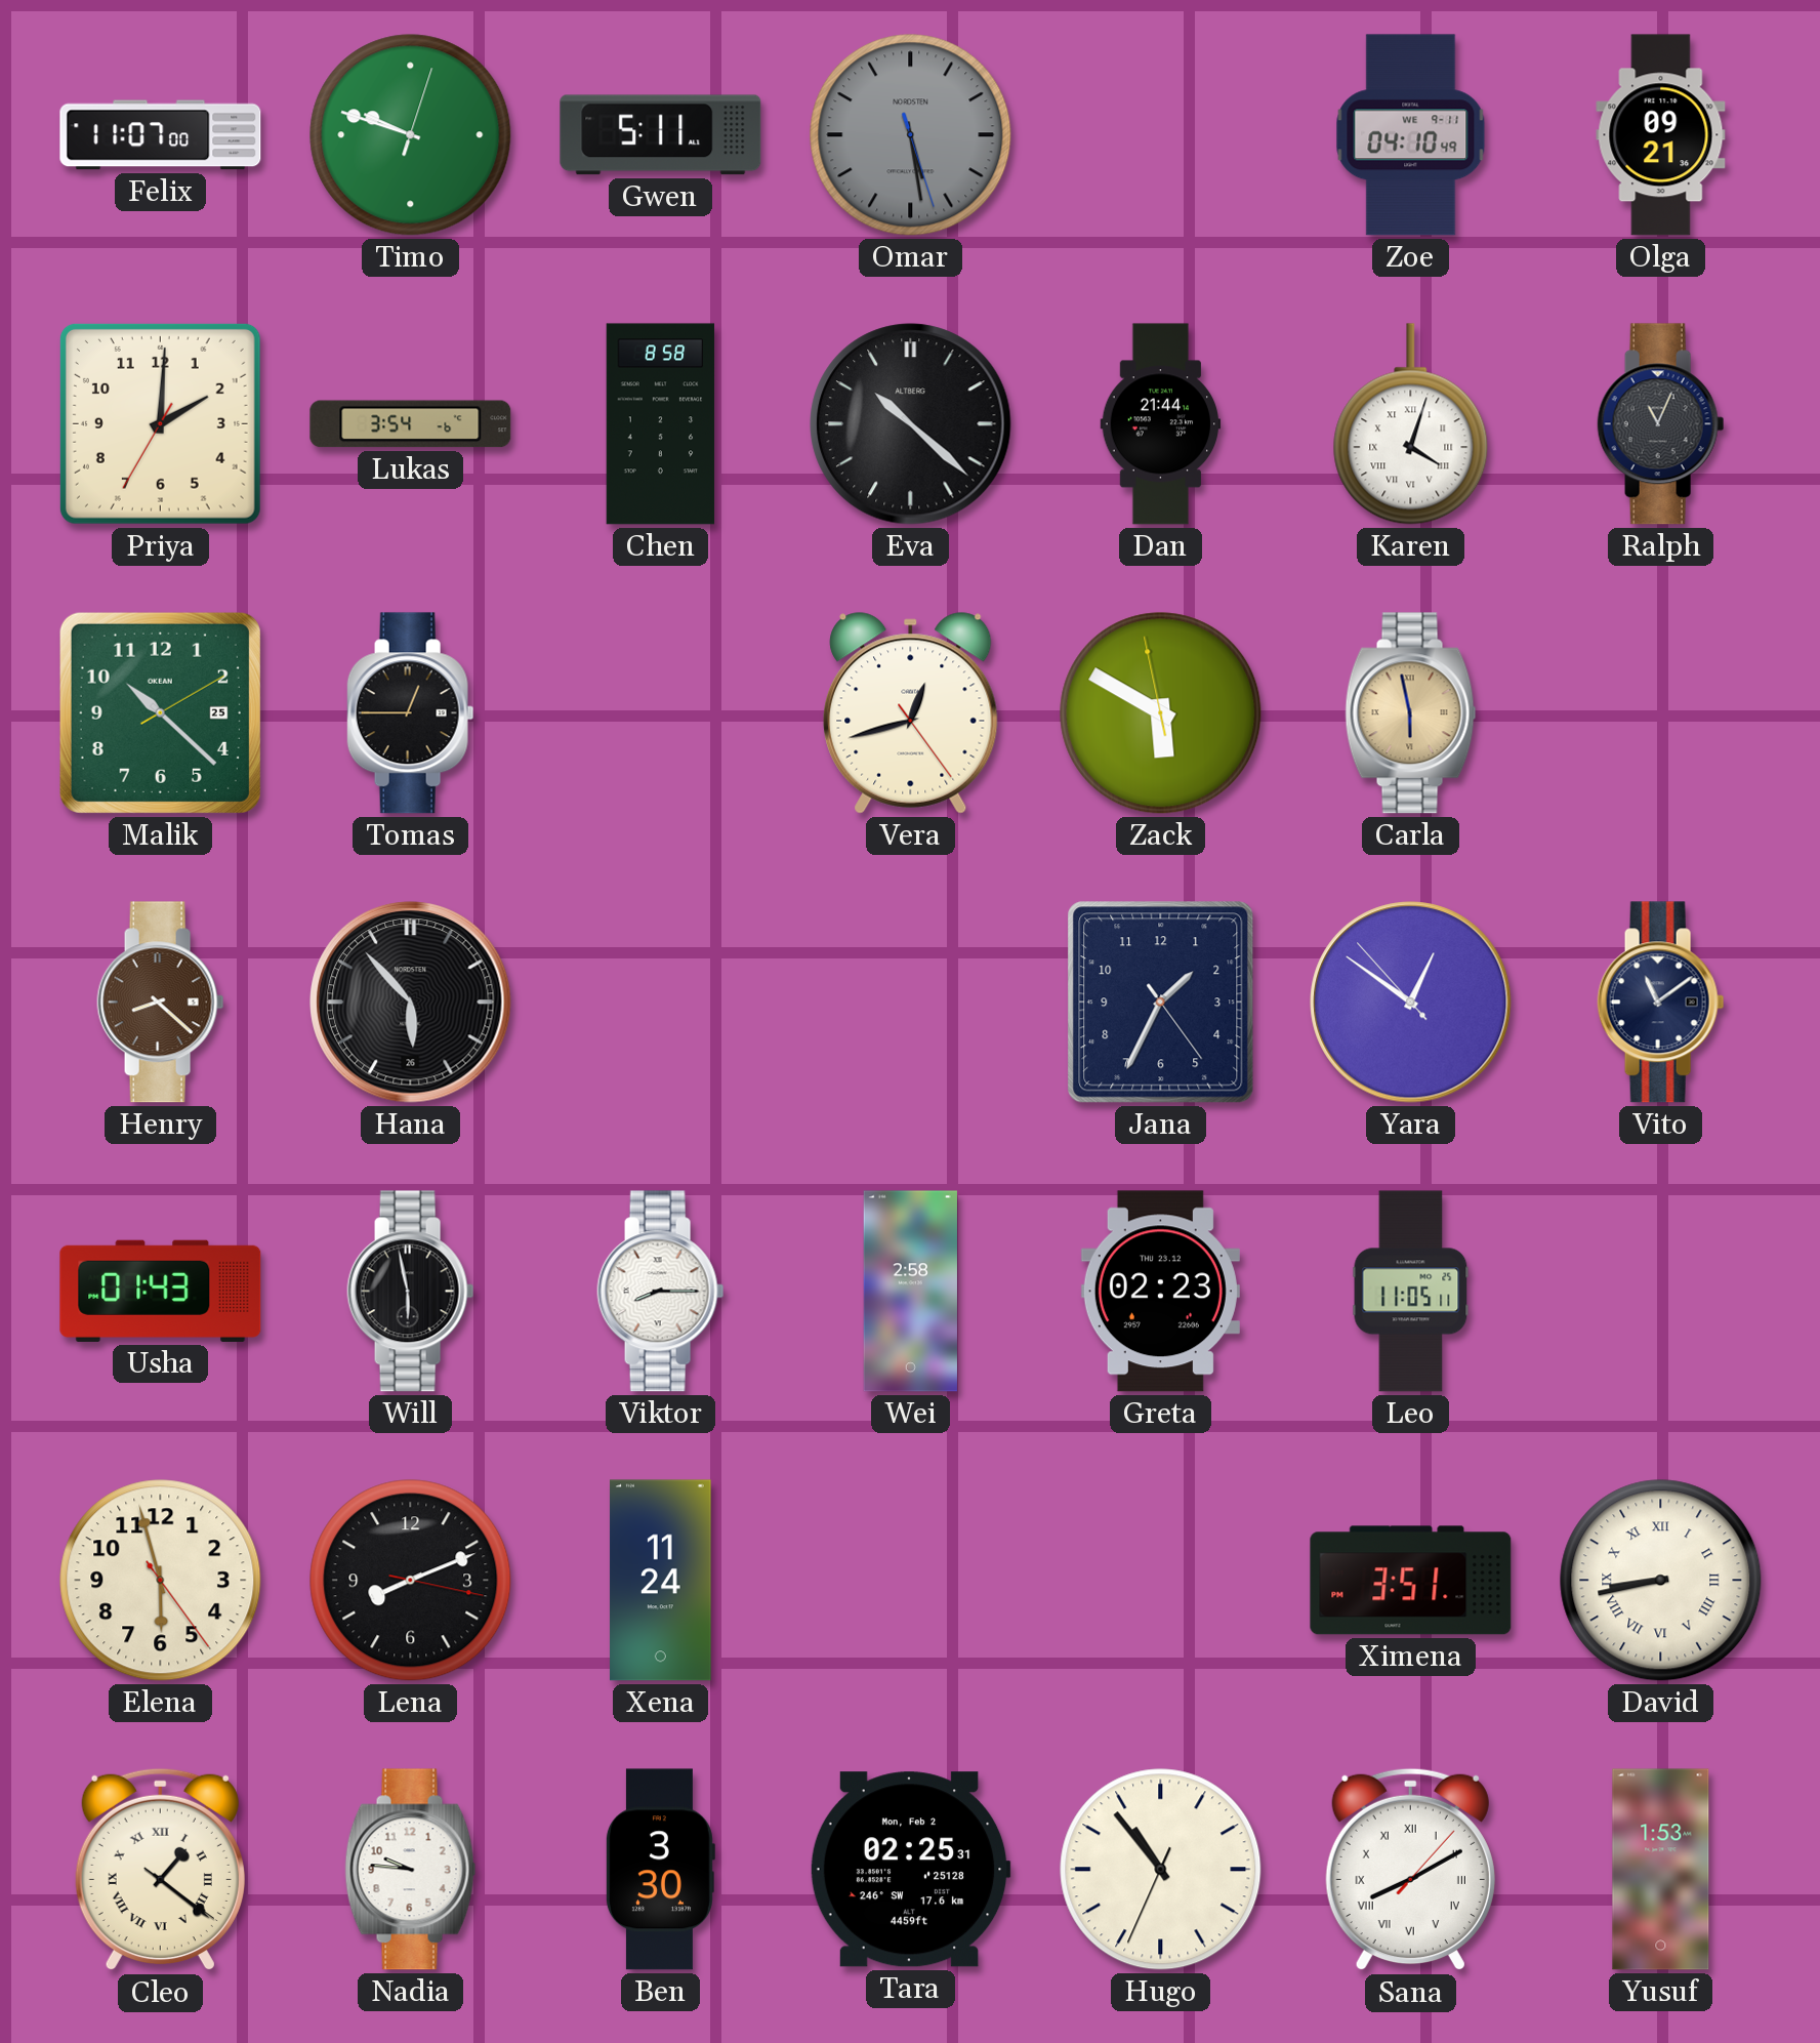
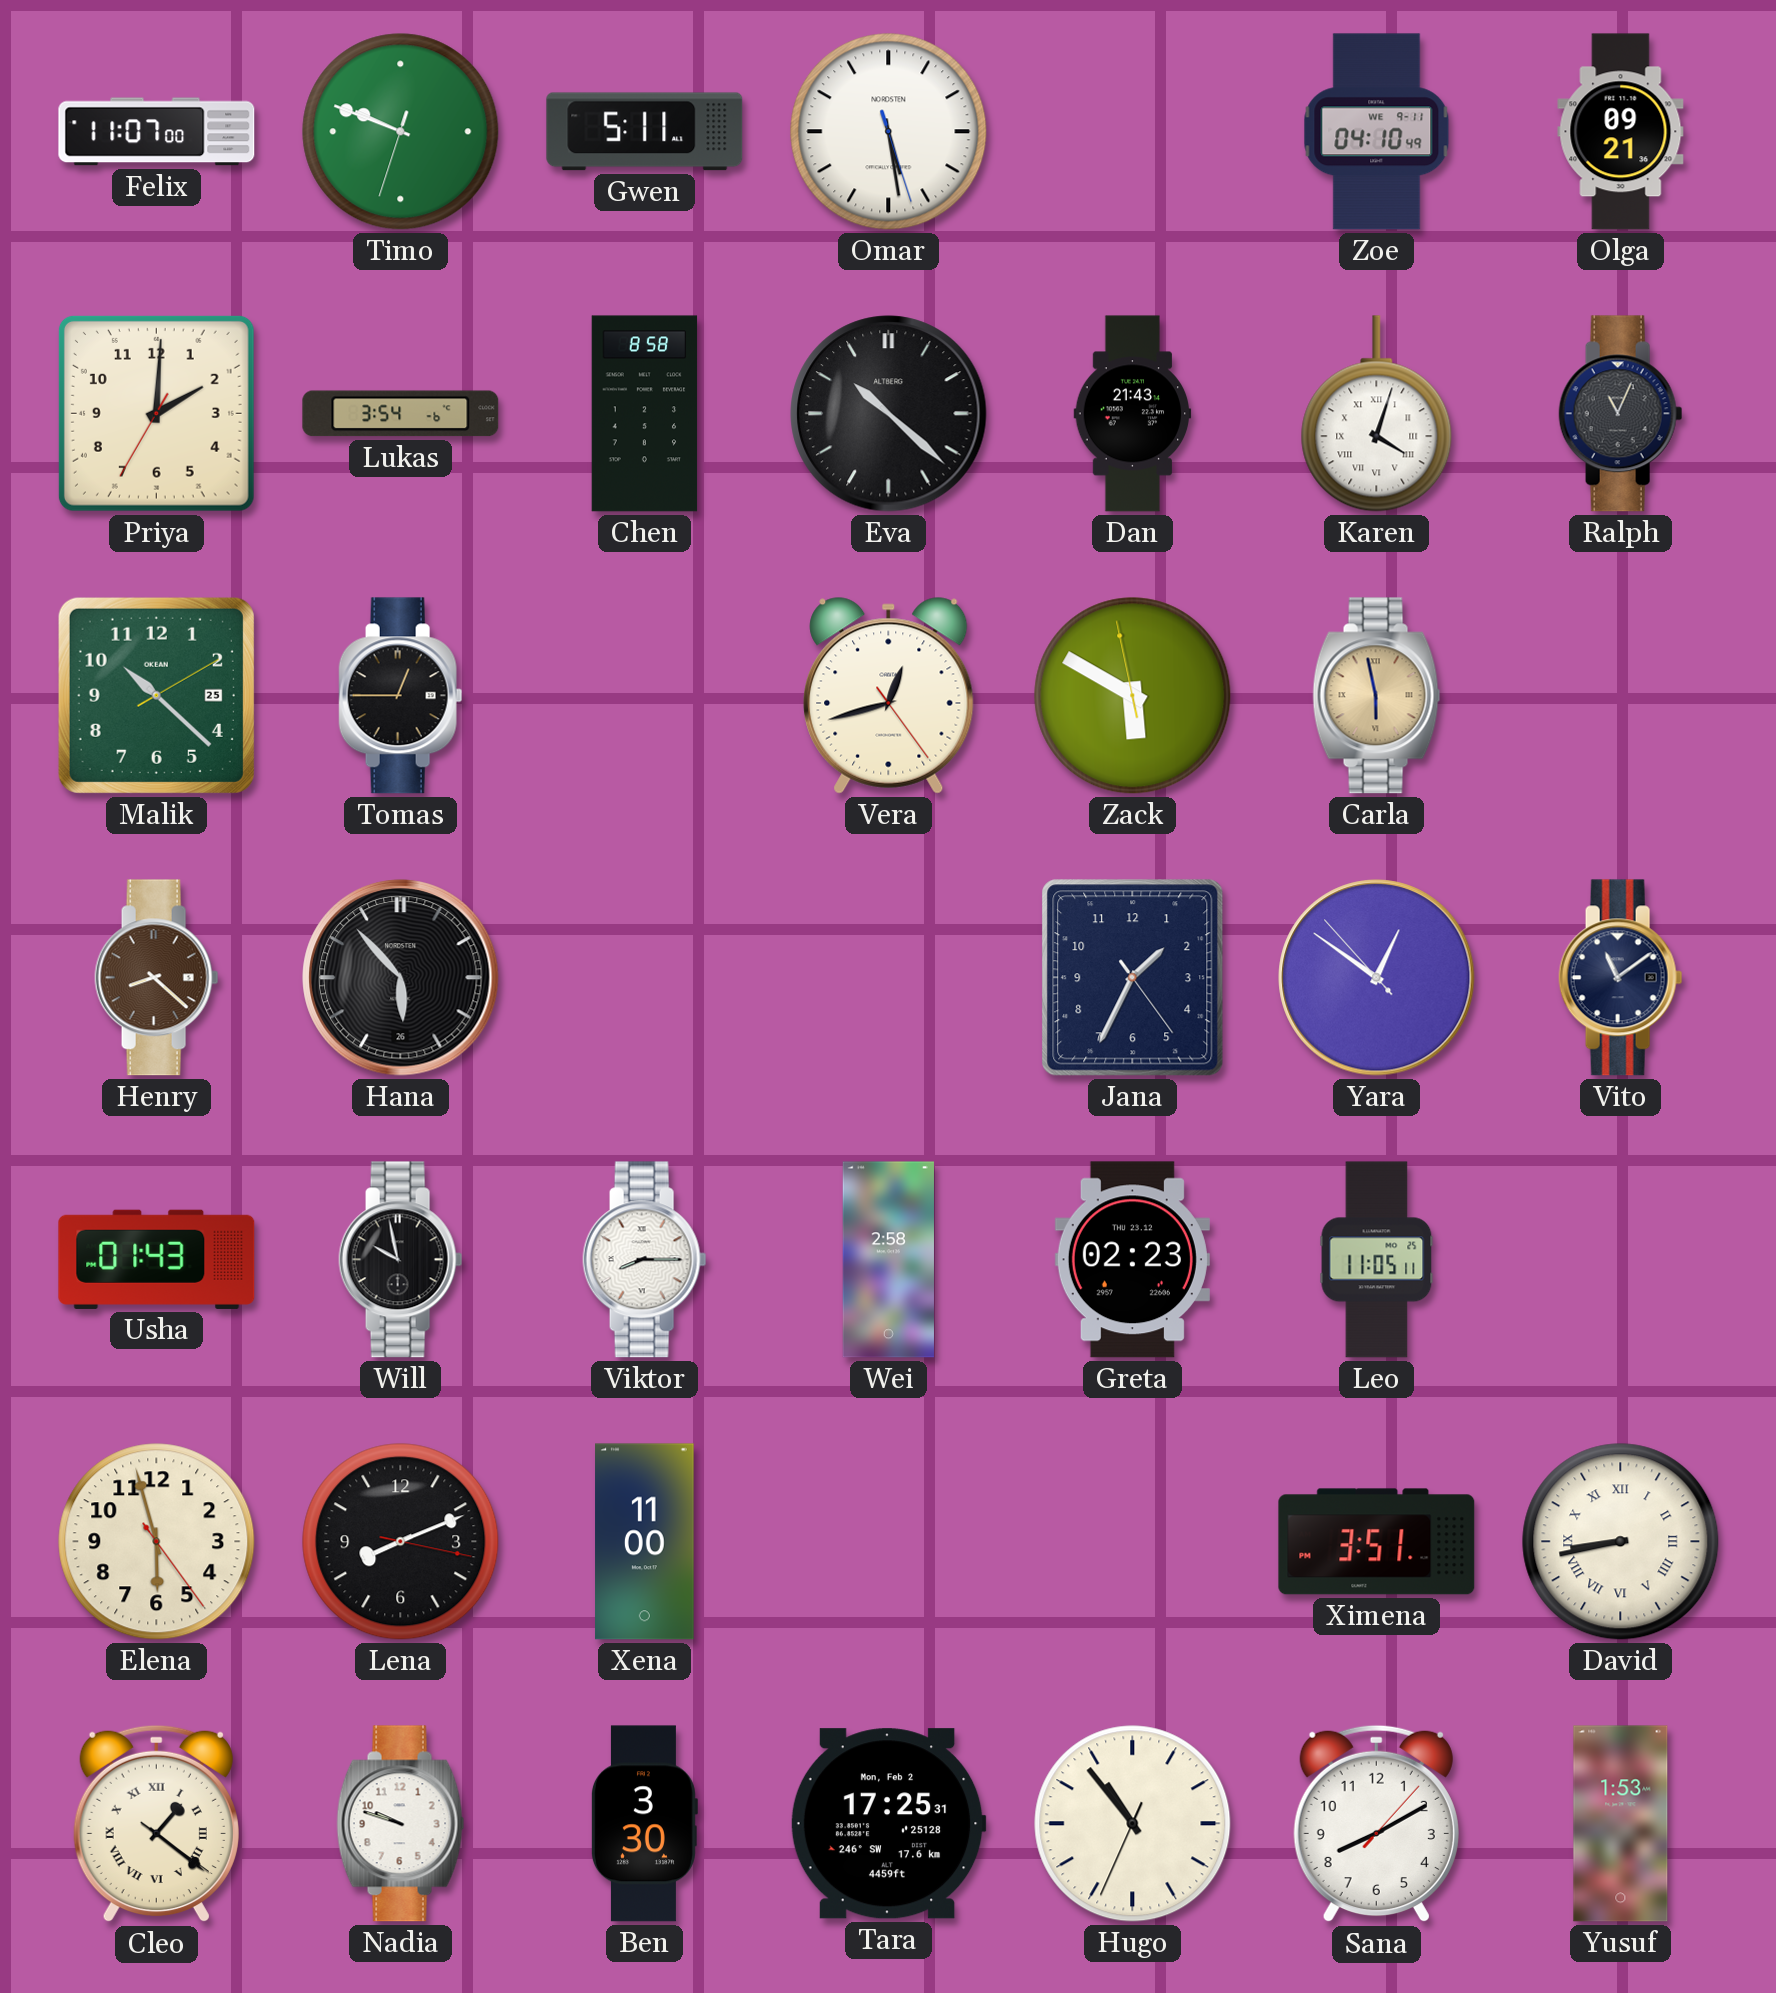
Timo: 9:48:03 -> 9:48:33 (401, 132)
Omar dial: grey -> white (889, 132)
Dan: 21:44 -> 21:43 (1133, 414)
Will: 5:58 -> 9:58 (401, 1260)
Xena: 11:24 -> 11:00 (645, 1542)
Nadia: 9:46 -> 9:48 (401, 1824)
Tara: 02:25 -> 17:25 (888, 1824)
Sana numerals: Roman -> Arabic (1376, 1824)
